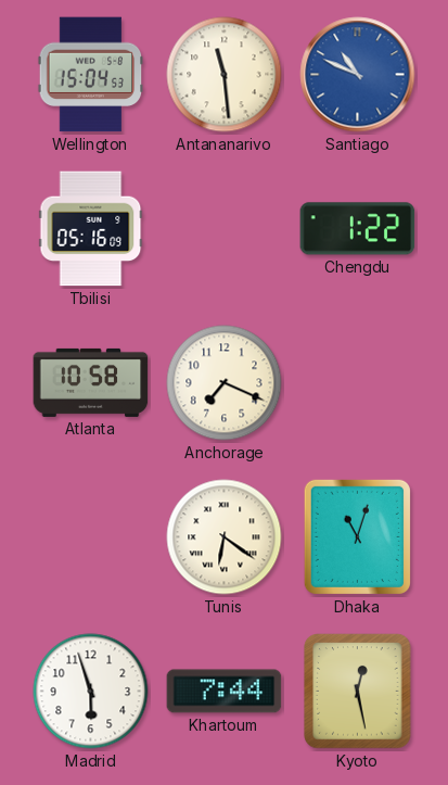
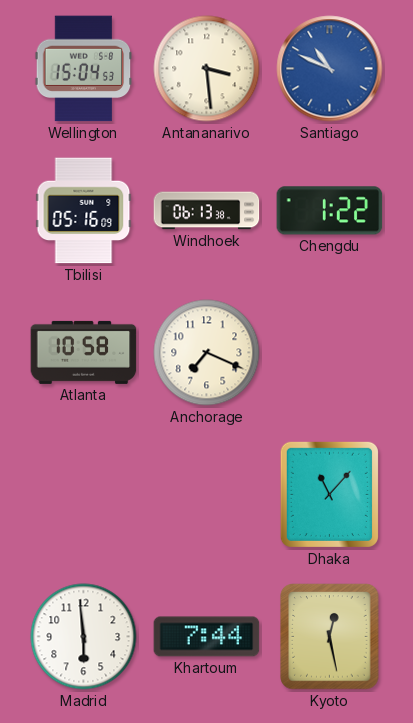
Antananarivo: 11:29 -> 3:29 (207, 69)
Windhoek: none -> 06:13 (207, 211)
Tunis: 6:21 -> none (225, 537)
Dhaka: 11:03 -> 11:07 (329, 494)
Madrid: 5:57 -> 5:59 (84, 637)
